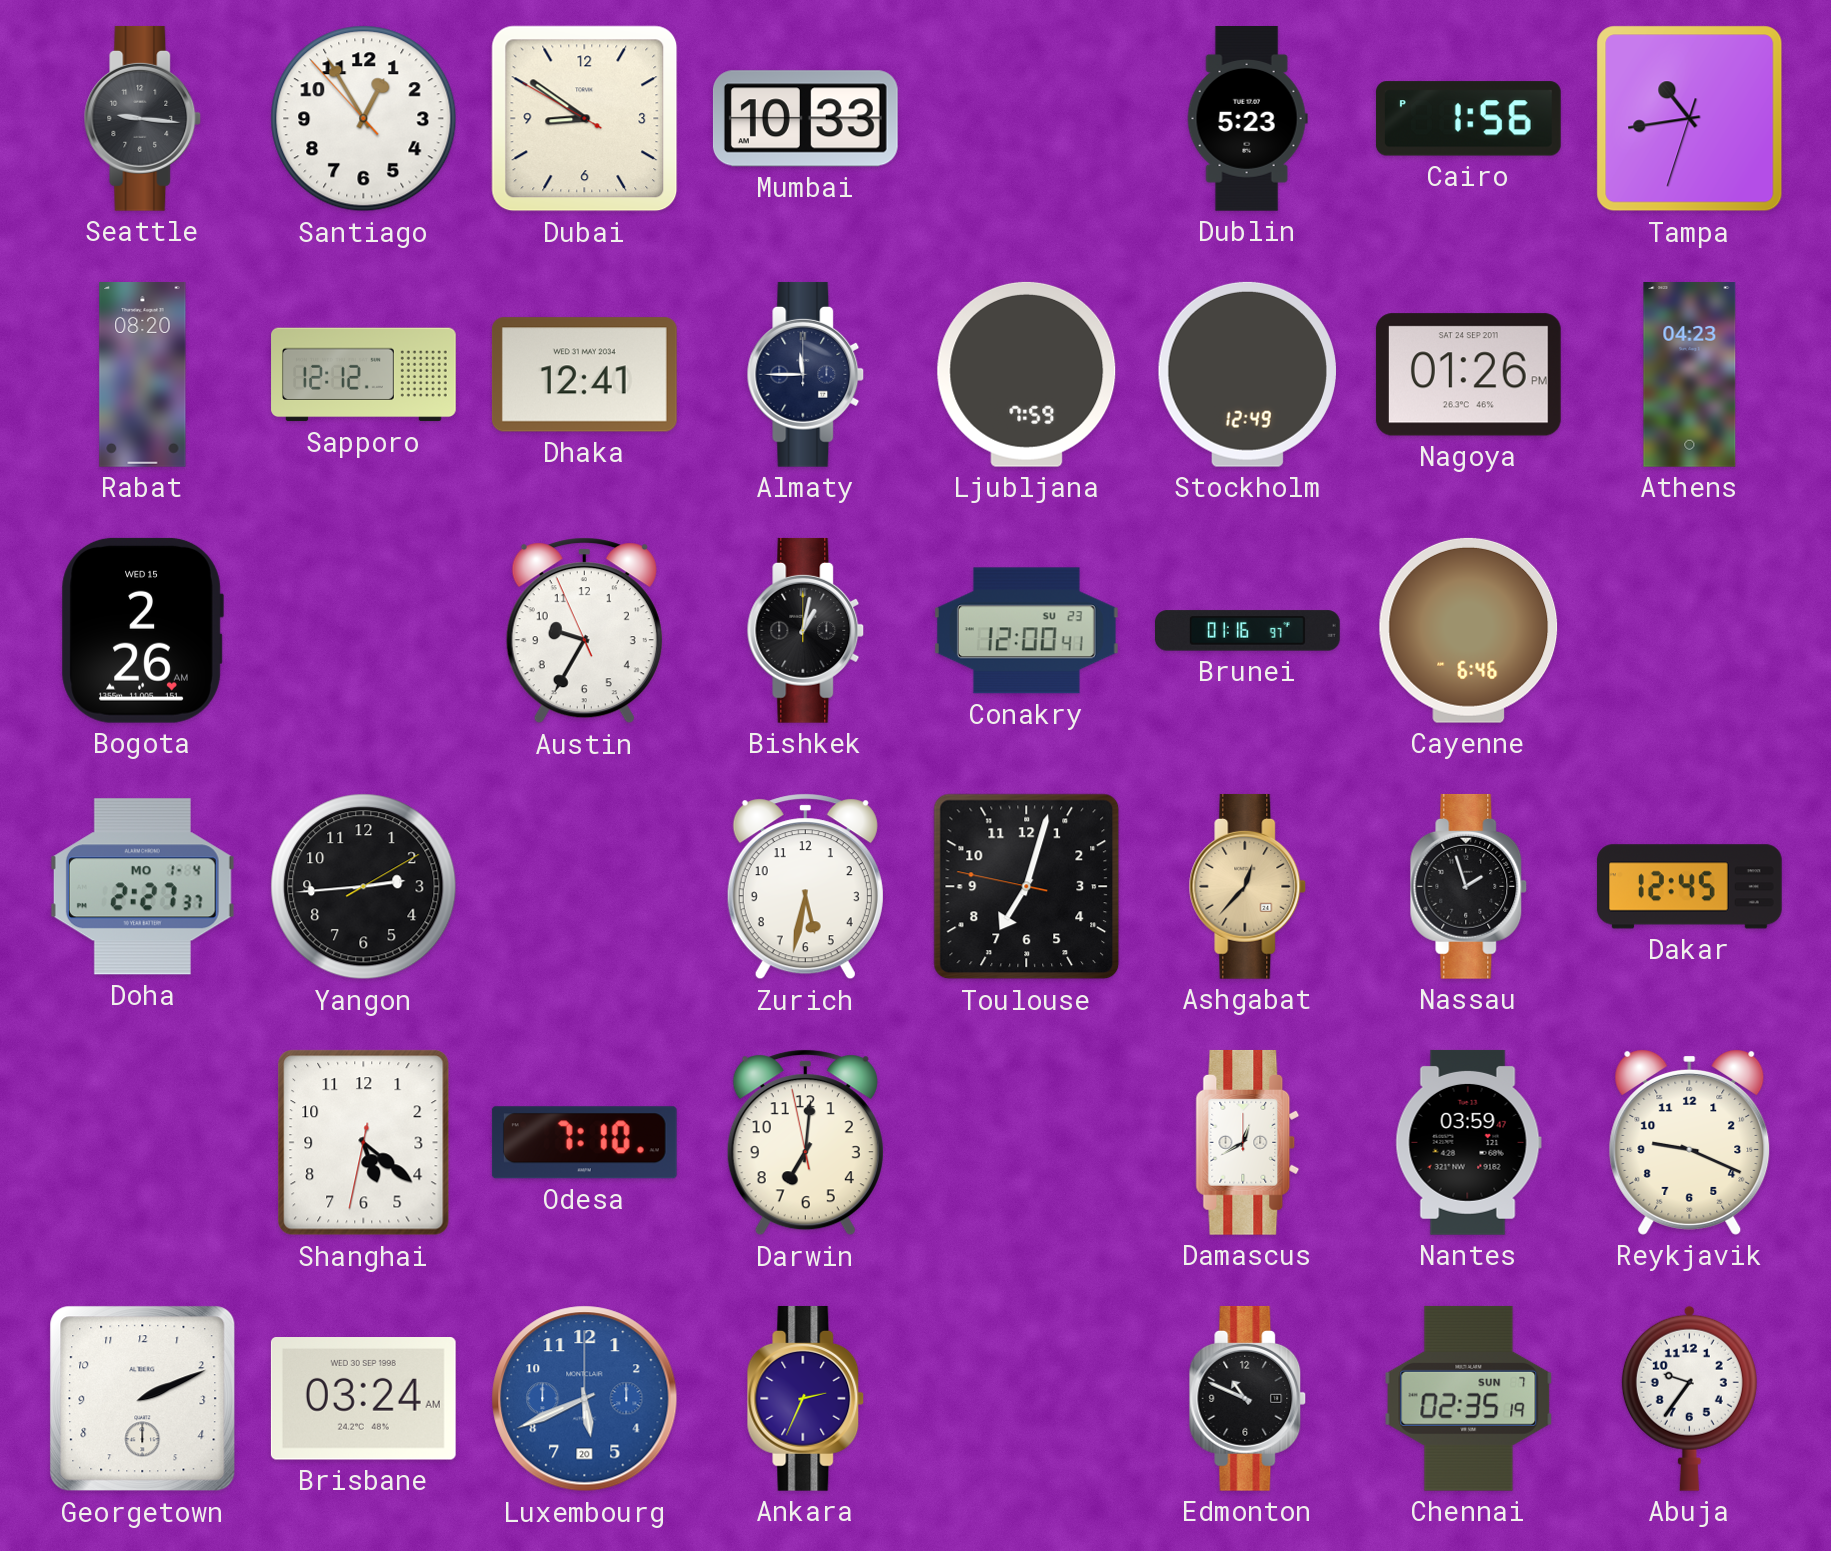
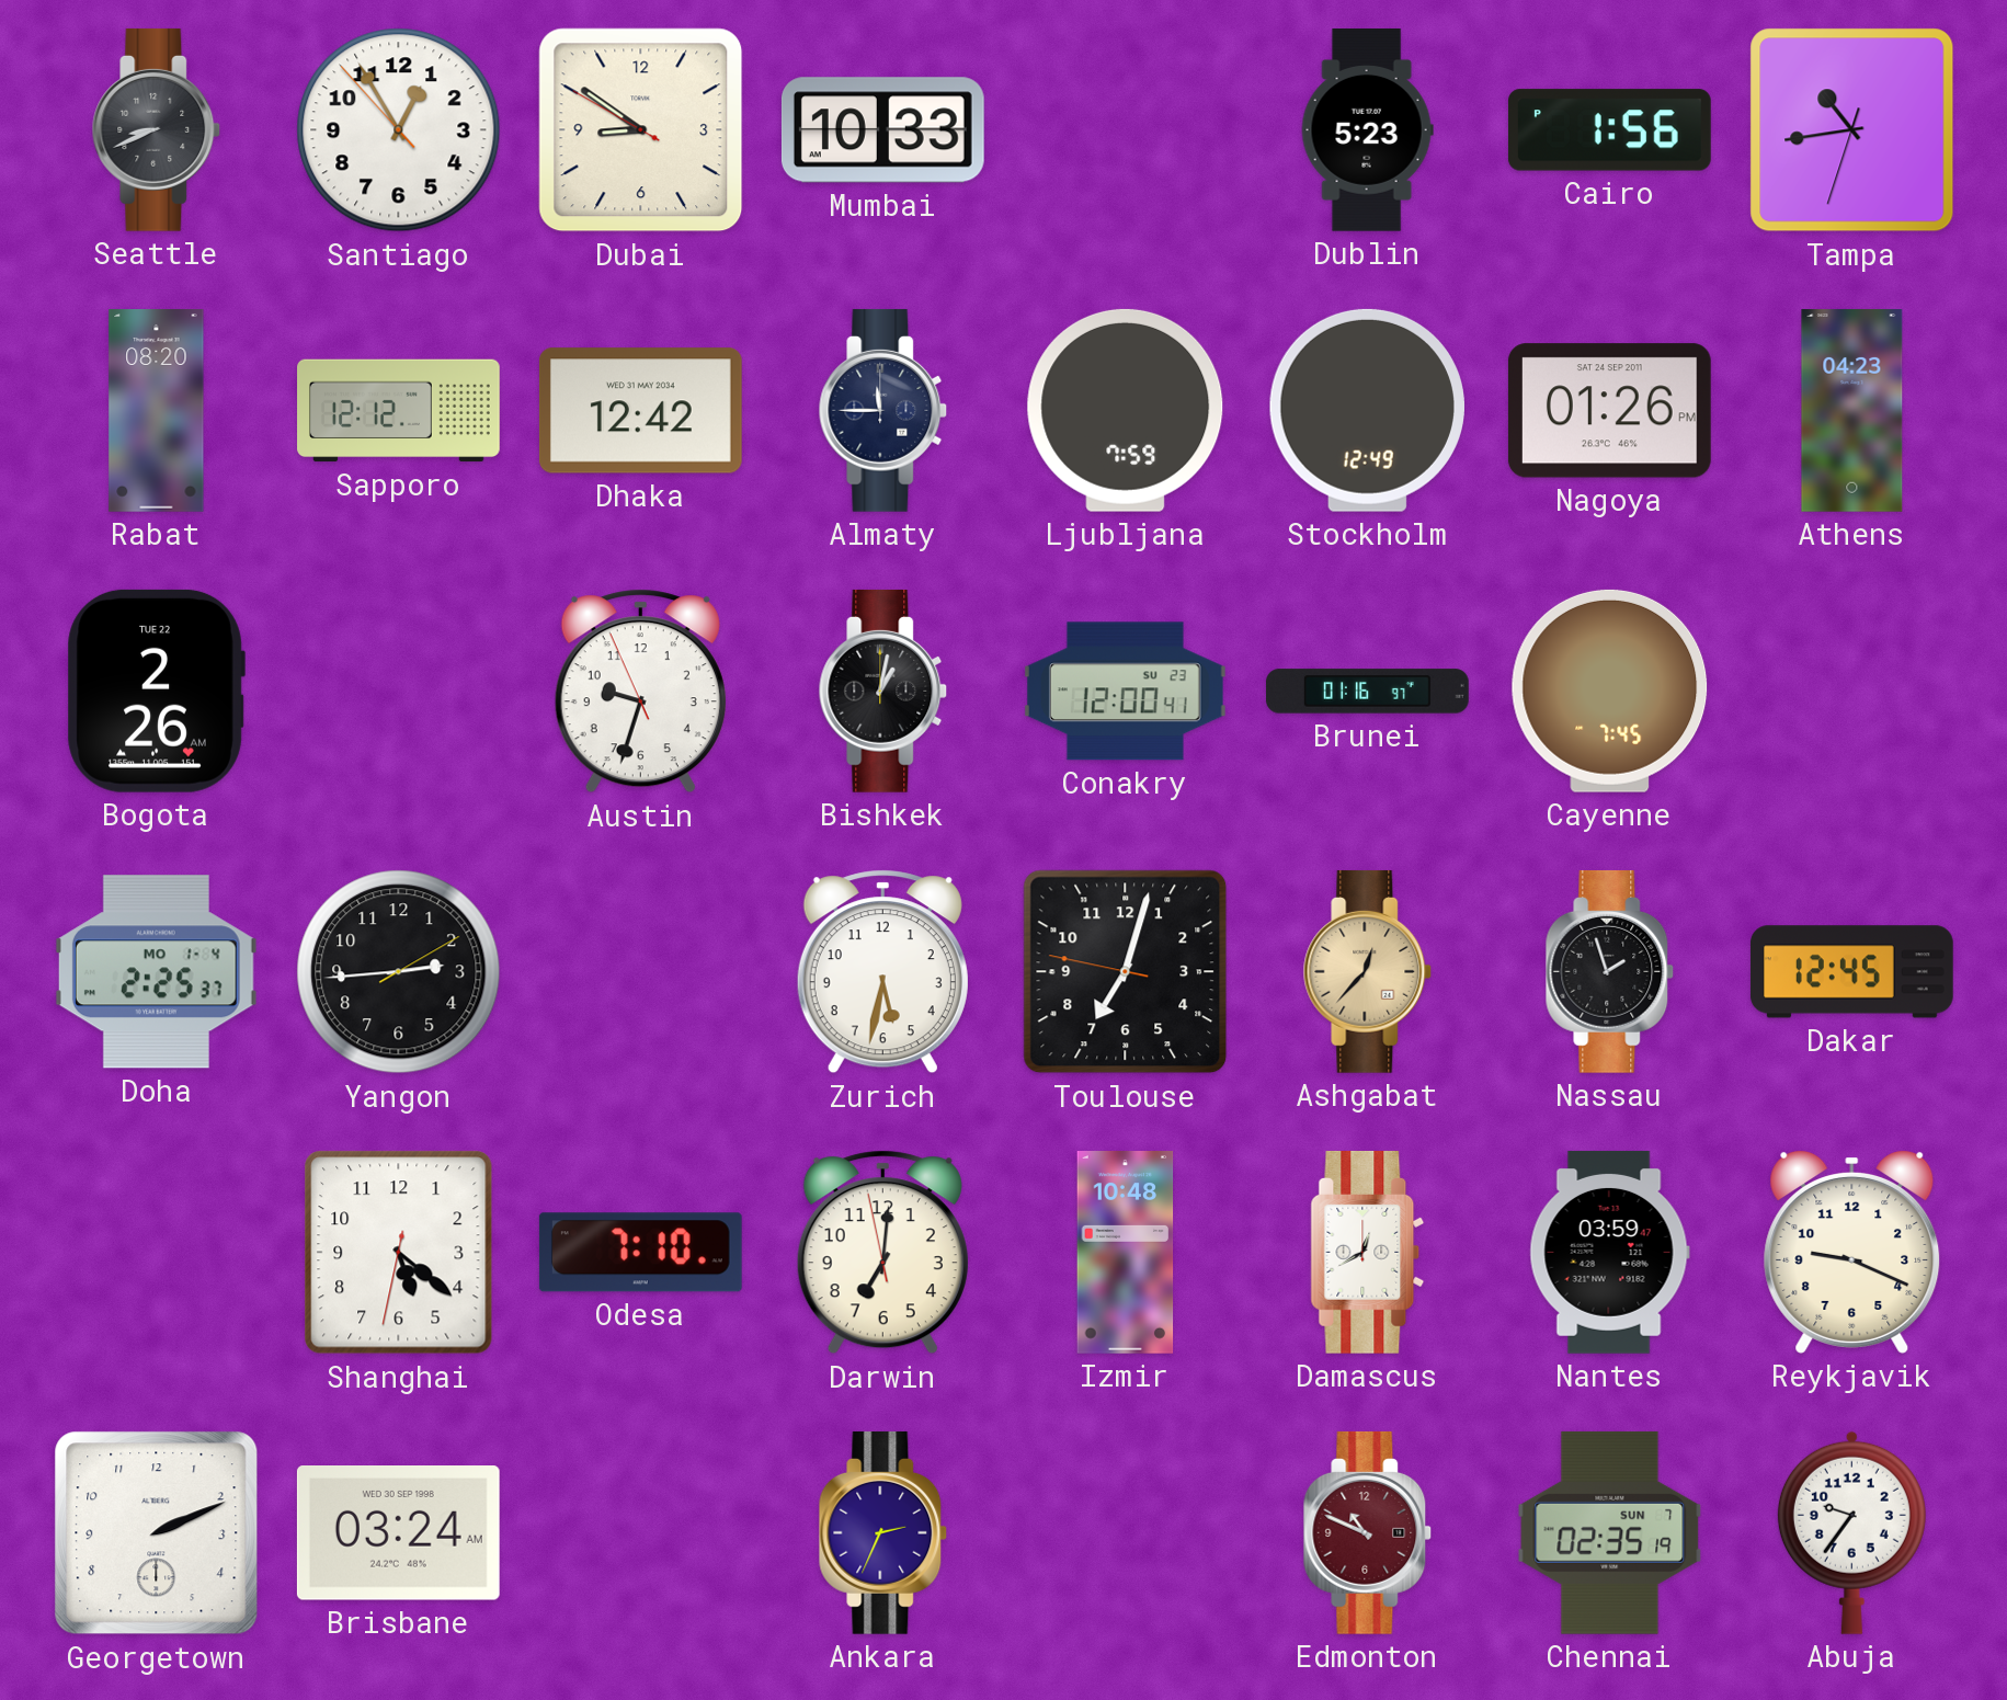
Seattle: 9:16 -> 8:41 (157, 129)
Dhaka: 12:41 -> 12:42 (640, 411)
Bogota date: WED 15 -> TUE 22 (156, 691)
Austin: 9:34 -> 9:32 (640, 692)
Cayenne: 6:46 -> 7:45 (1610, 691)
Doha: 2:27 -> 2:25 (156, 972)
Izmir: none -> 10:48 (1126, 1253)
Luxembourg: 5:41 -> none (585, 1399)
Edmonton dial: black -> burgundy (1368, 1532)
